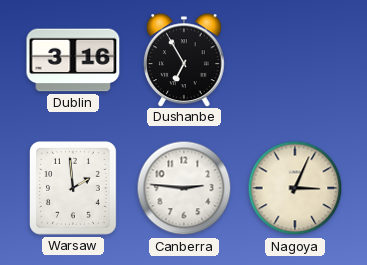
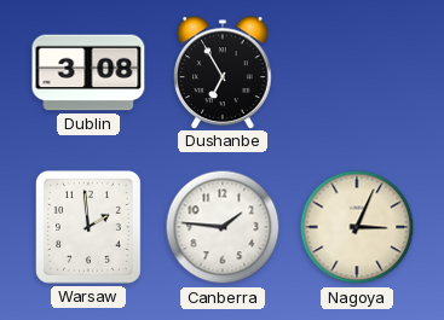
Dublin: 3:16 -> 3:08 (88, 72)
Canberra: 2:46 -> 1:46 (223, 227)
